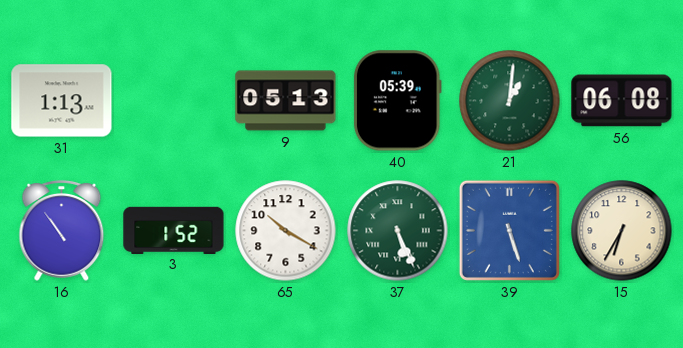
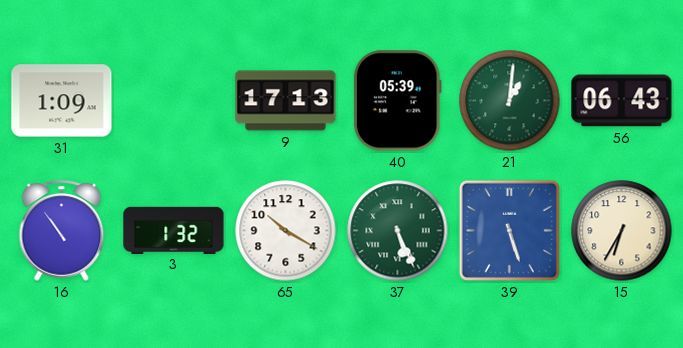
31: 1:13 -> 1:09 (62, 101)
9: 05:13 -> 17:13 (286, 101)
56: 06:08 -> 06:43 (622, 101)
3: 1:52 -> 1:32 (174, 230)
